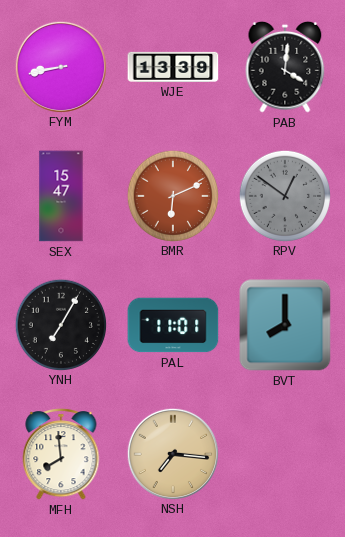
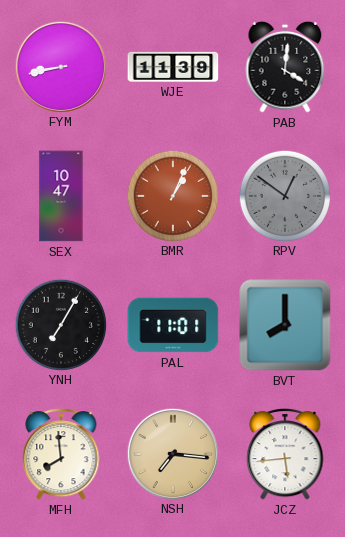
WJE: 13:39 -> 11:39 (173, 67)
SEX: 15:47 -> 10:47 (61, 196)
BMR: 6:11 -> 1:04 (172, 195)
JCZ: none -> 5:44 (285, 455)
